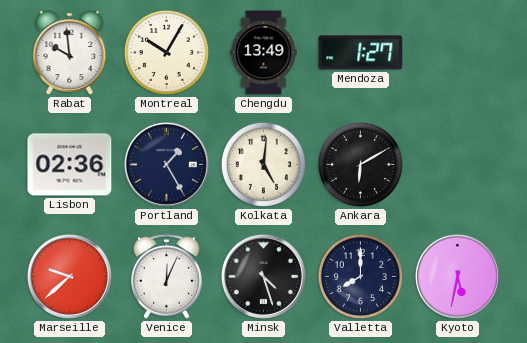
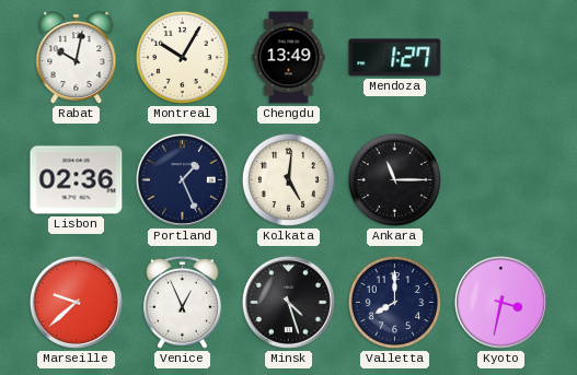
Rabat: 9:59 -> 10:02 (77, 58)
Portland: 1:25 -> 1:26 (182, 179)
Ankara: 6:10 -> 11:15 (394, 179)
Venice: 12:04 -> 12:56 (182, 302)
Kyoto: 5:32 -> 3:32 (500, 302)
